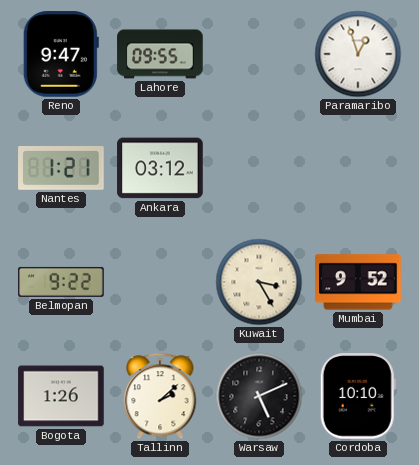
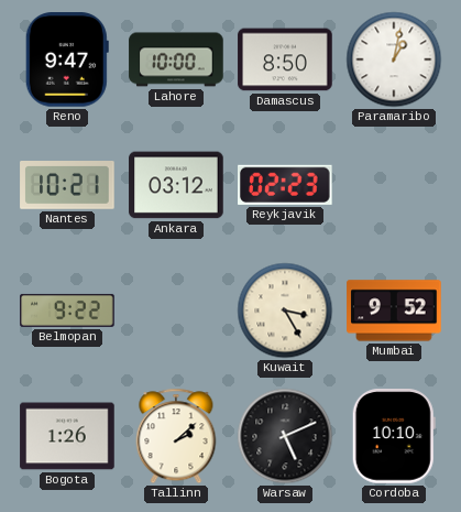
Lahore: 09:55 -> 10:00 (176, 59)
Damascus: none -> 8:50 (285, 59)
Paramaribo: 12:57 -> 1:02 (394, 59)
Nantes: 1:21 -> 10:21 (67, 186)
Reykjavik: none -> 02:23 (286, 185)
